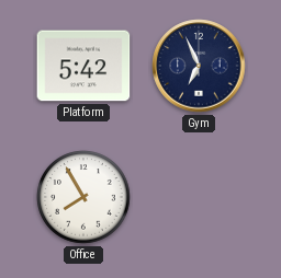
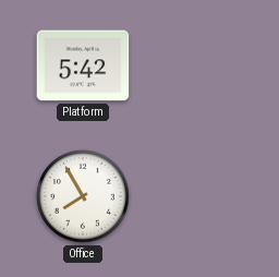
Gym: 6:56 -> none (199, 66)
